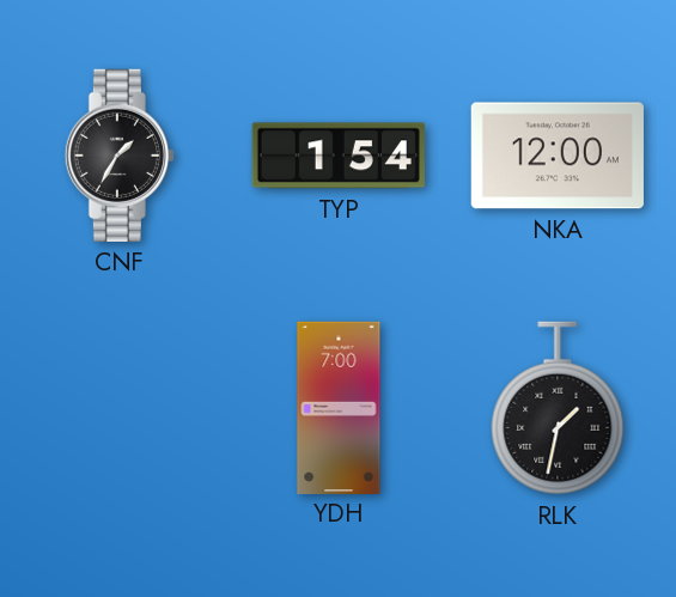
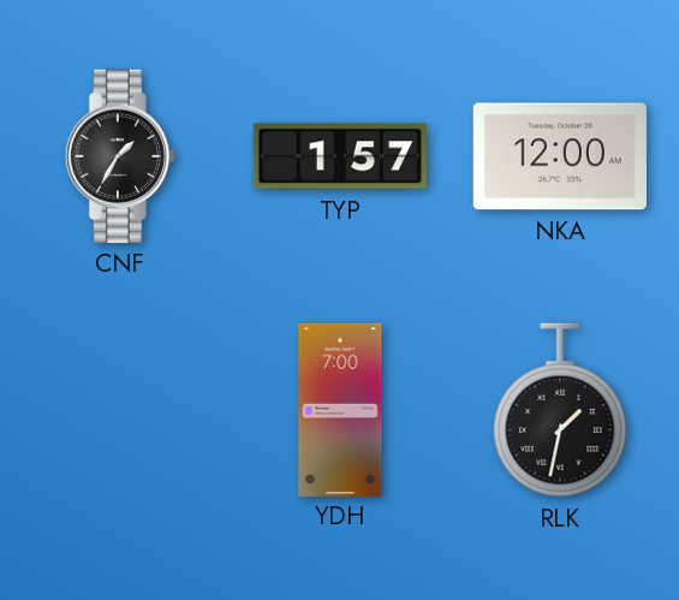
TYP: 1:54 -> 1:57 (340, 156)
